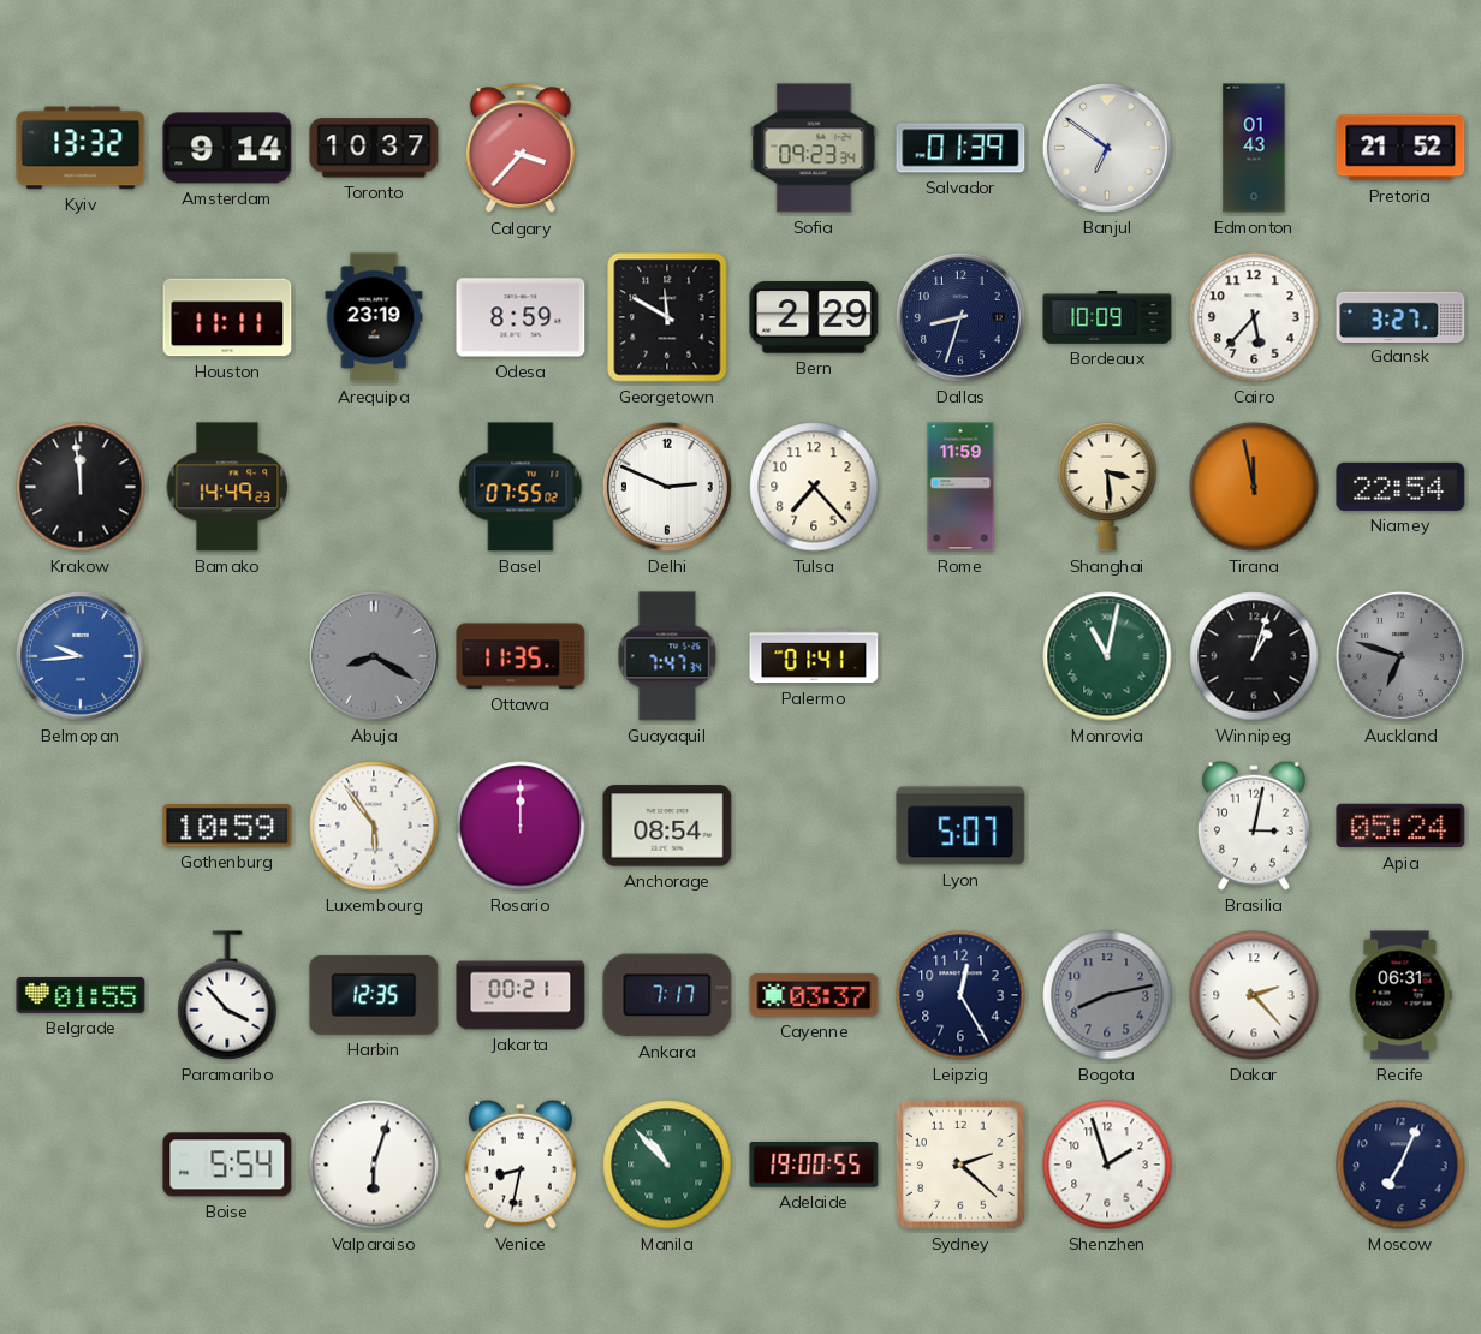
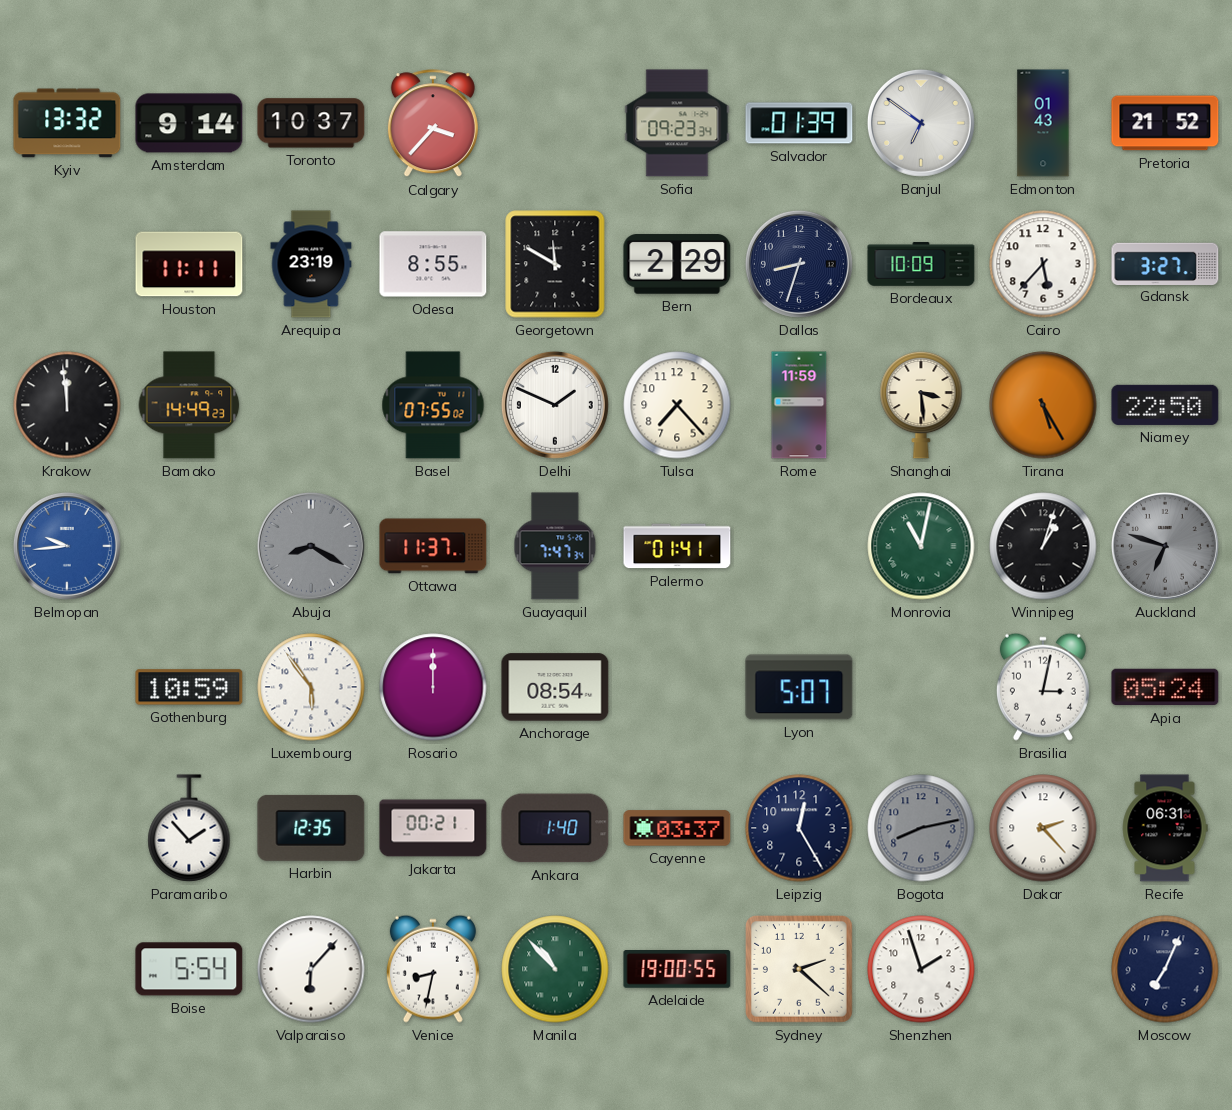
Odesa: 8:59 -> 8:55 (433, 264)
Delhi: 2:49 -> 1:49 (555, 405)
Tirana: 11:58 -> 5:25 (1043, 405)
Niamey: 22:54 -> 22:50 (1165, 405)
Ottawa: 11:35 -> 11:37 (433, 546)
Belgrade: 01:55 -> none (81, 995)
Paramaribo: 3:53 -> 1:53 (189, 828)
Ankara: 7:17 -> 1:40 (555, 828)
Valparaiso: 6:03 -> 6:07 (311, 969)
